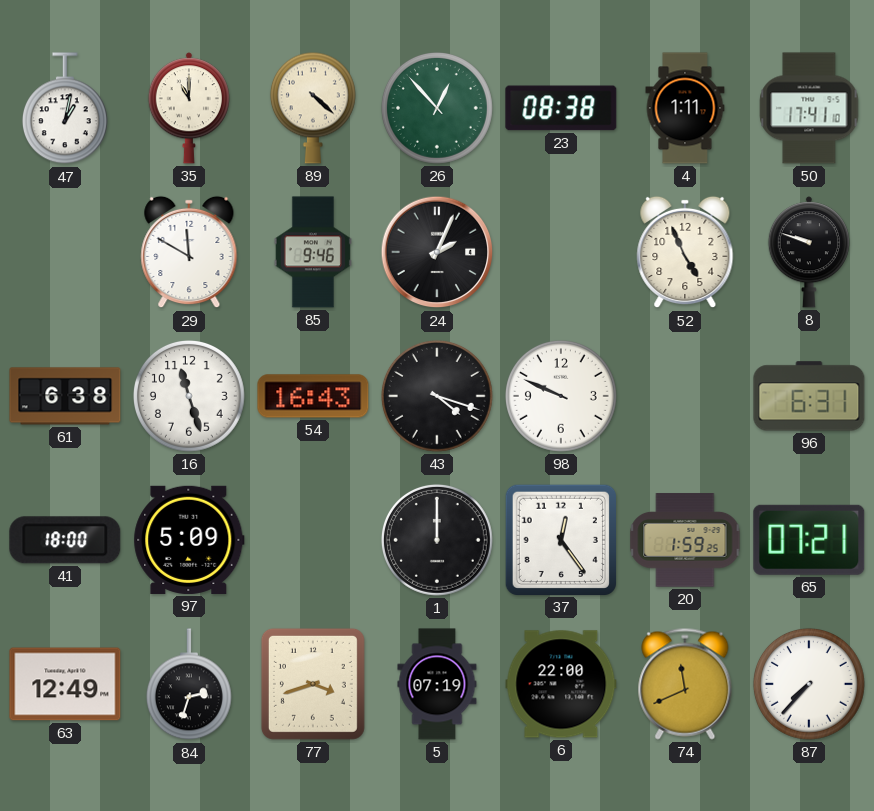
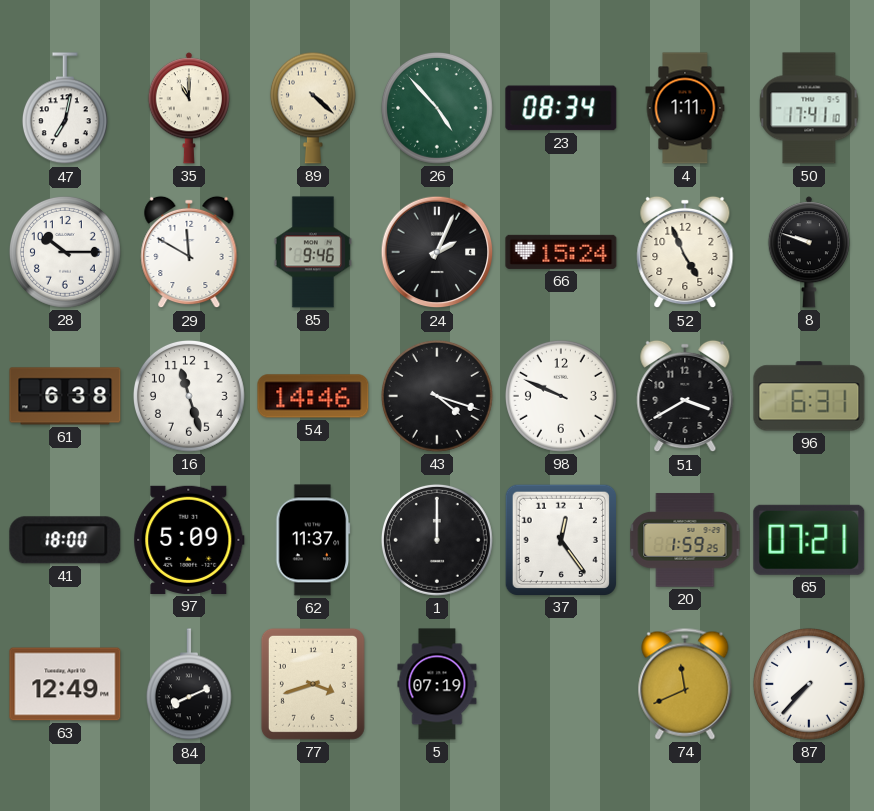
47: 1:02 -> 7:02 (65, 109)
26: 12:53 -> 4:53 (437, 108)
23: 08:38 -> 08:34 (561, 108)
28: none -> 10:15 (65, 252)
66: none -> 15:24 (561, 252)
54: 16:43 -> 14:46 (313, 396)
51: none -> 3:40 (685, 396)
62: none -> 11:37 (313, 540)
84: 2:33 -> 8:11 (189, 685)
6: 22:00 -> none (561, 684)
